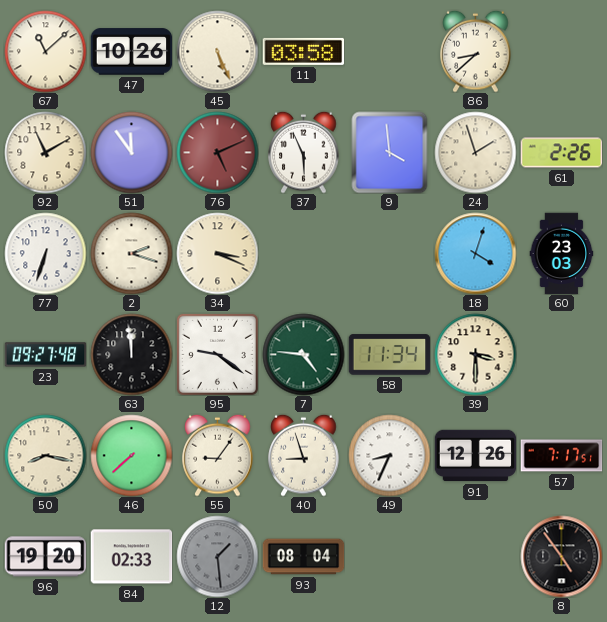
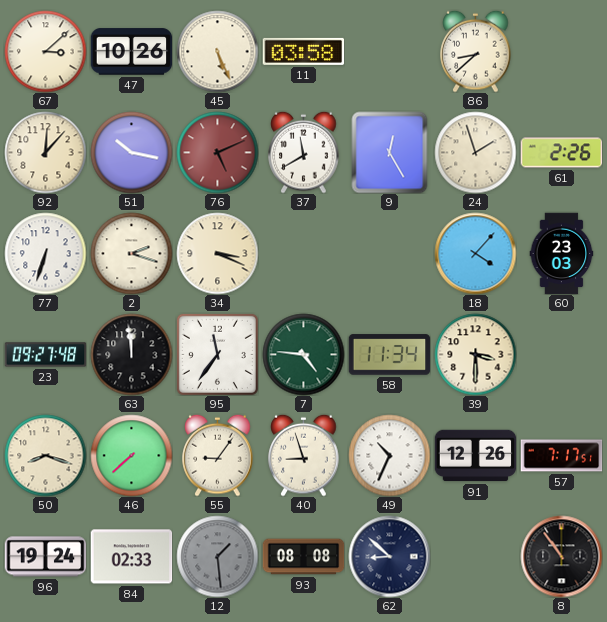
67: 11:08 -> 3:08 (45, 51)
92: 11:10 -> 12:07 (45, 152)
51: 11:54 -> 10:17 (131, 152)
37: 5:56 -> 11:40 (304, 152)
9: 3:59 -> 12:25 (390, 152)
18: 4:03 -> 4:07 (475, 253)
95: 9:21 -> 11:36 (217, 354)
50: 8:17 -> 8:18 (45, 455)
49: 8:34 -> 10:34 (389, 455)
96: 19:20 -> 19:24 (45, 557)
93: 08:04 -> 08:08 (303, 557)
62: none -> 8:52 (389, 556)
8: 4:54 -> 10:54 (561, 556)
